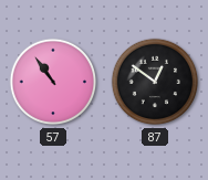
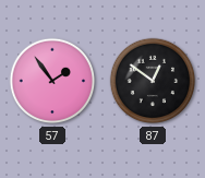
57: 10:54 -> 1:54 (52, 81)
